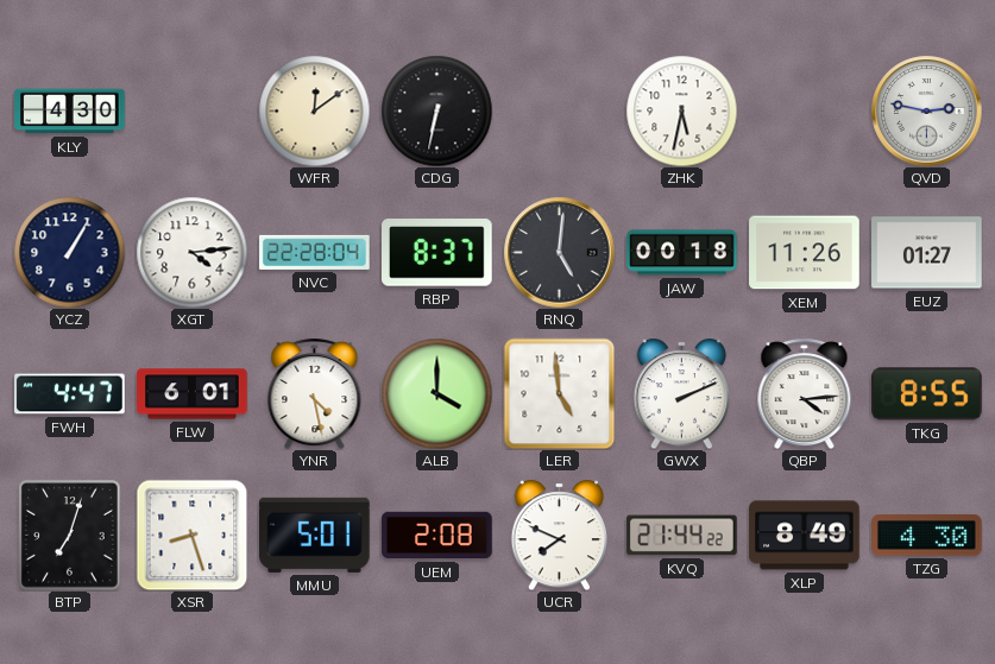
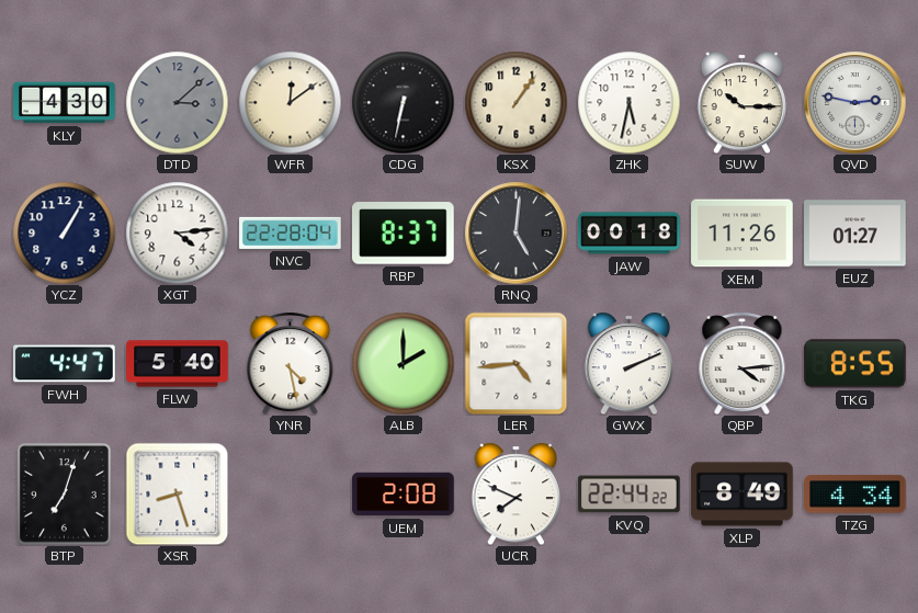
DTD: none -> 3:08 (177, 102)
KSX: none -> 1:06 (515, 102)
SUW: none -> 10:15 (743, 102)
FLW: 6:01 -> 5:40 (178, 364)
ALB: 4:00 -> 2:00 (403, 363)
LER: 4:59 -> 4:44 (515, 363)
MMU: 5:01 -> none (315, 535)
KVQ: 21:44 -> 22:44 (630, 495)
TZG: 4:30 -> 4:34 (855, 495)
